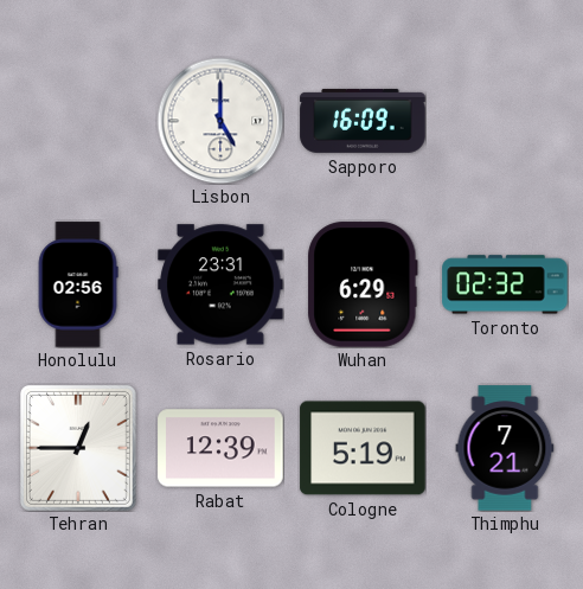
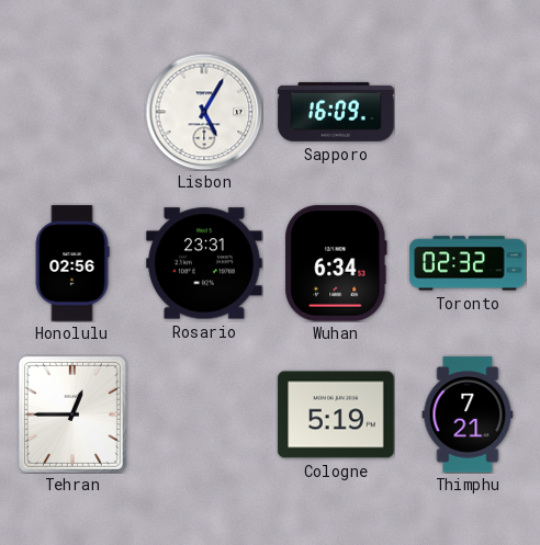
Lisbon: 5:00 -> 5:05 (204, 112)
Wuhan: 6:29 -> 6:34 (336, 263)
Rabat: 12:39 -> none (220, 448)
